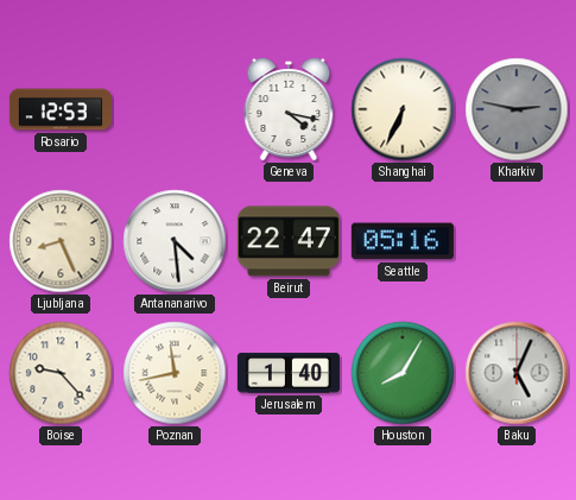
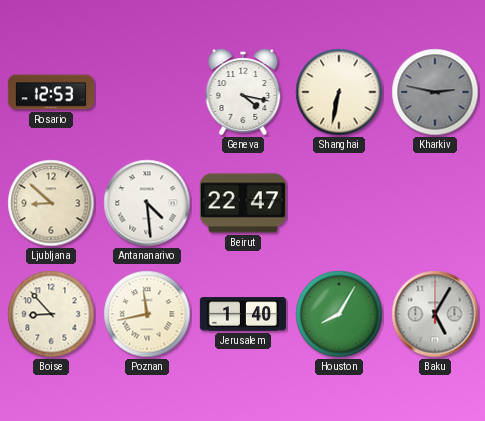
Shanghai: 6:34 -> 6:32 (339, 92)
Ljubljana: 8:26 -> 8:52 (51, 203)
Seattle: 05:16 -> none (403, 241)
Boise: 9:23 -> 8:53 (51, 314)
Baku: 5:04 -> 5:05 (435, 314)
